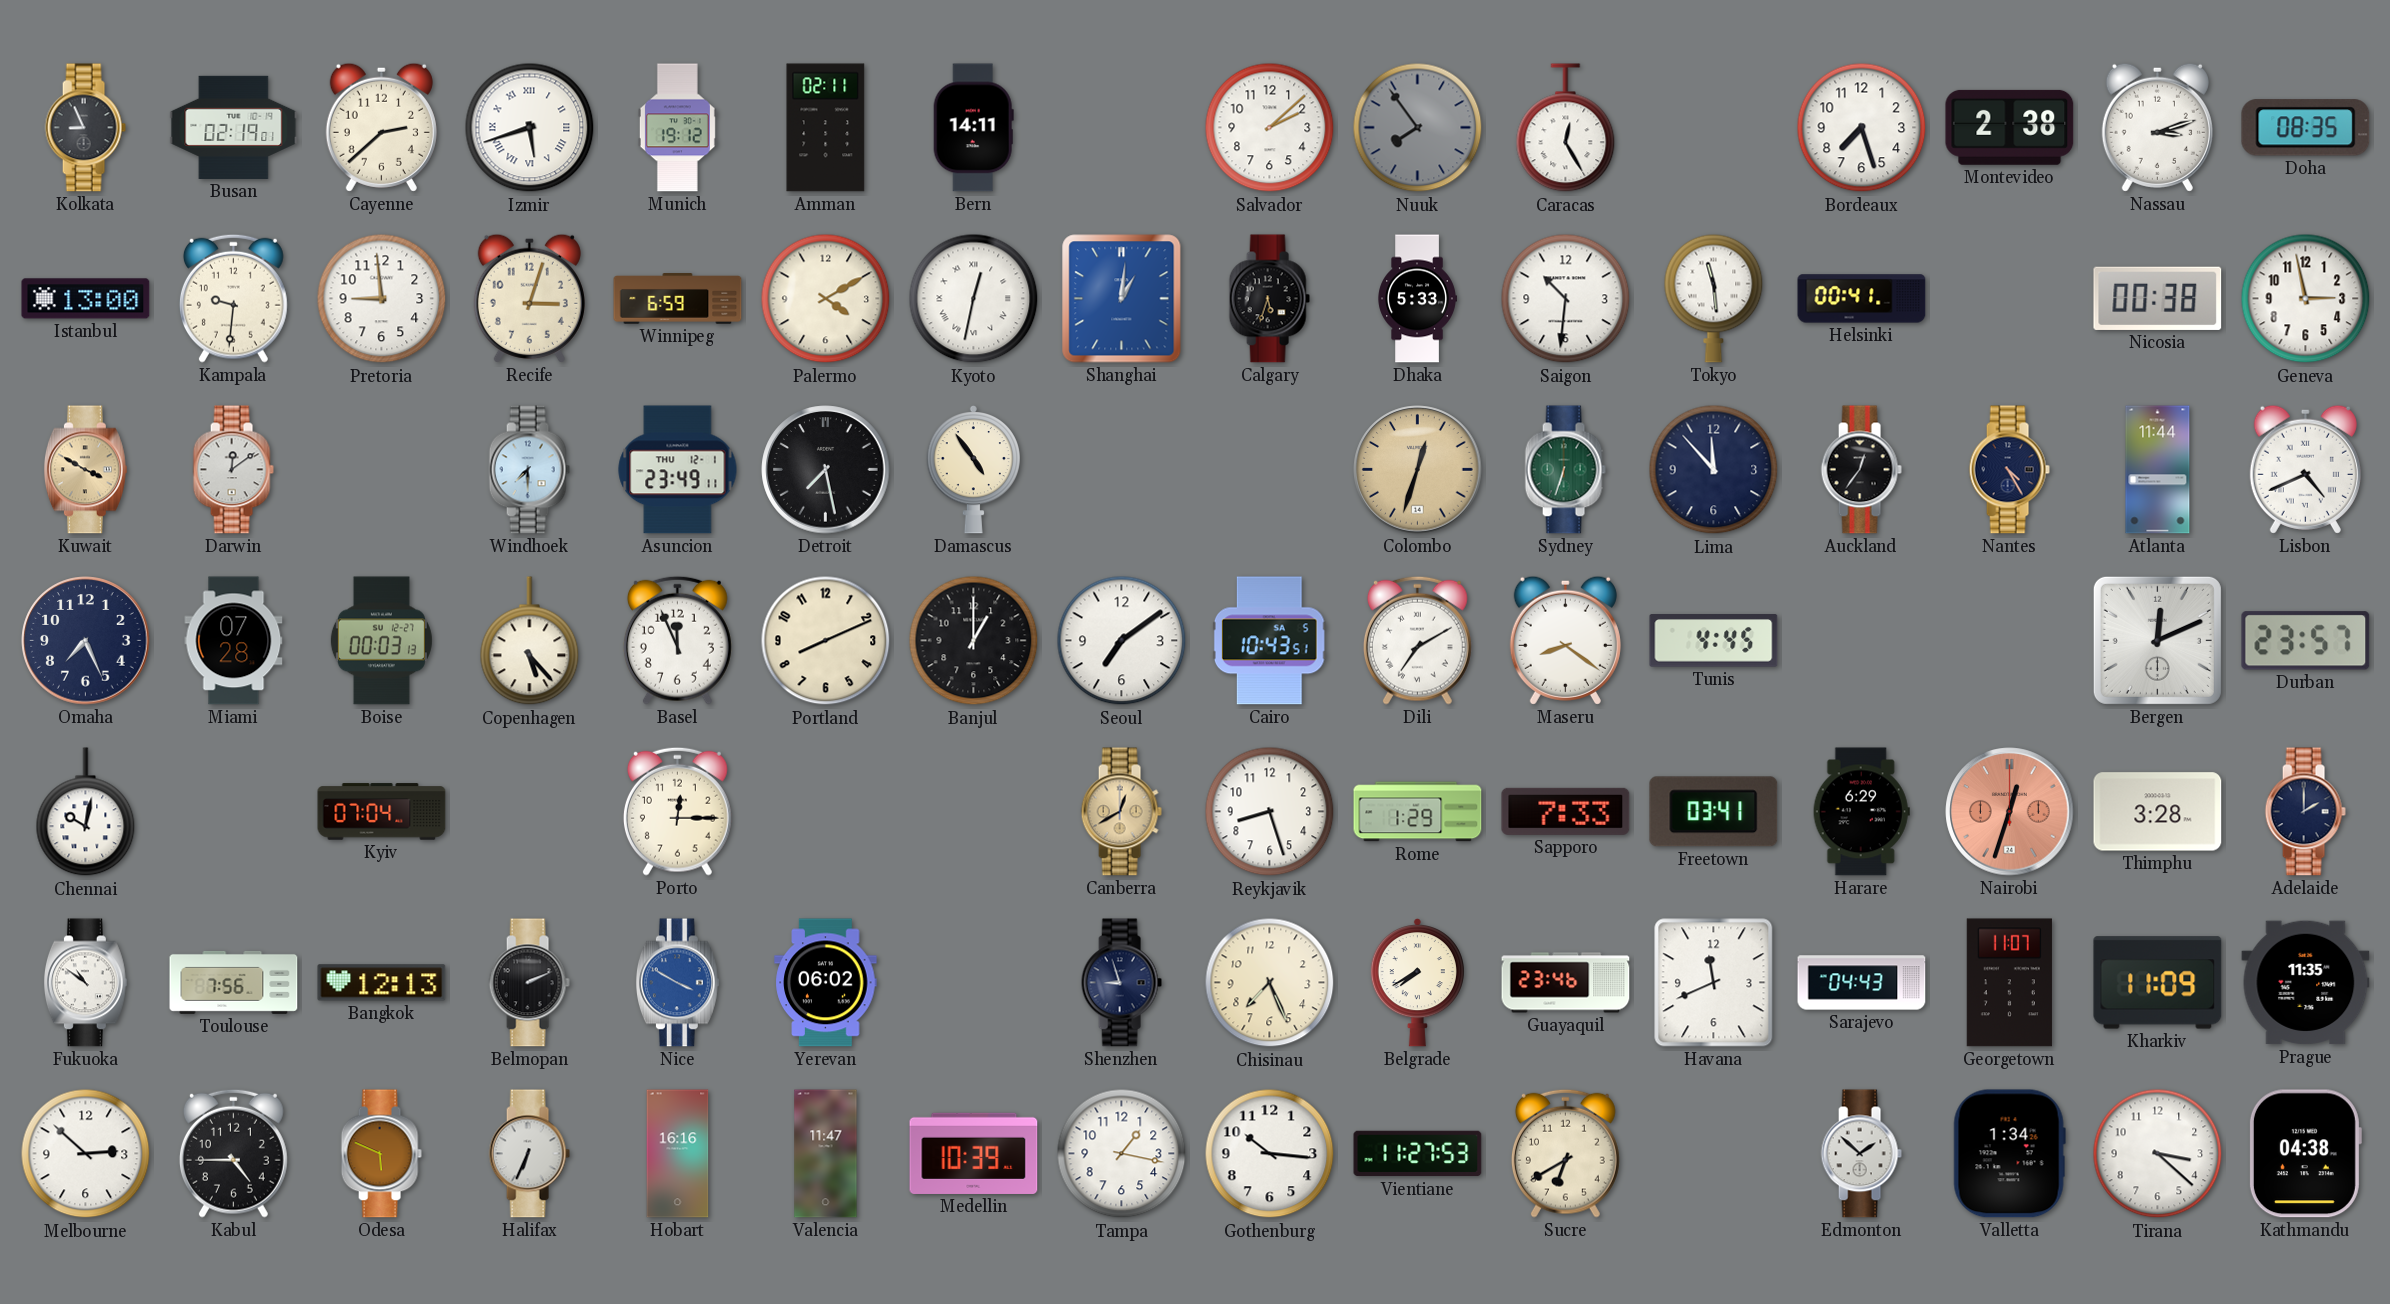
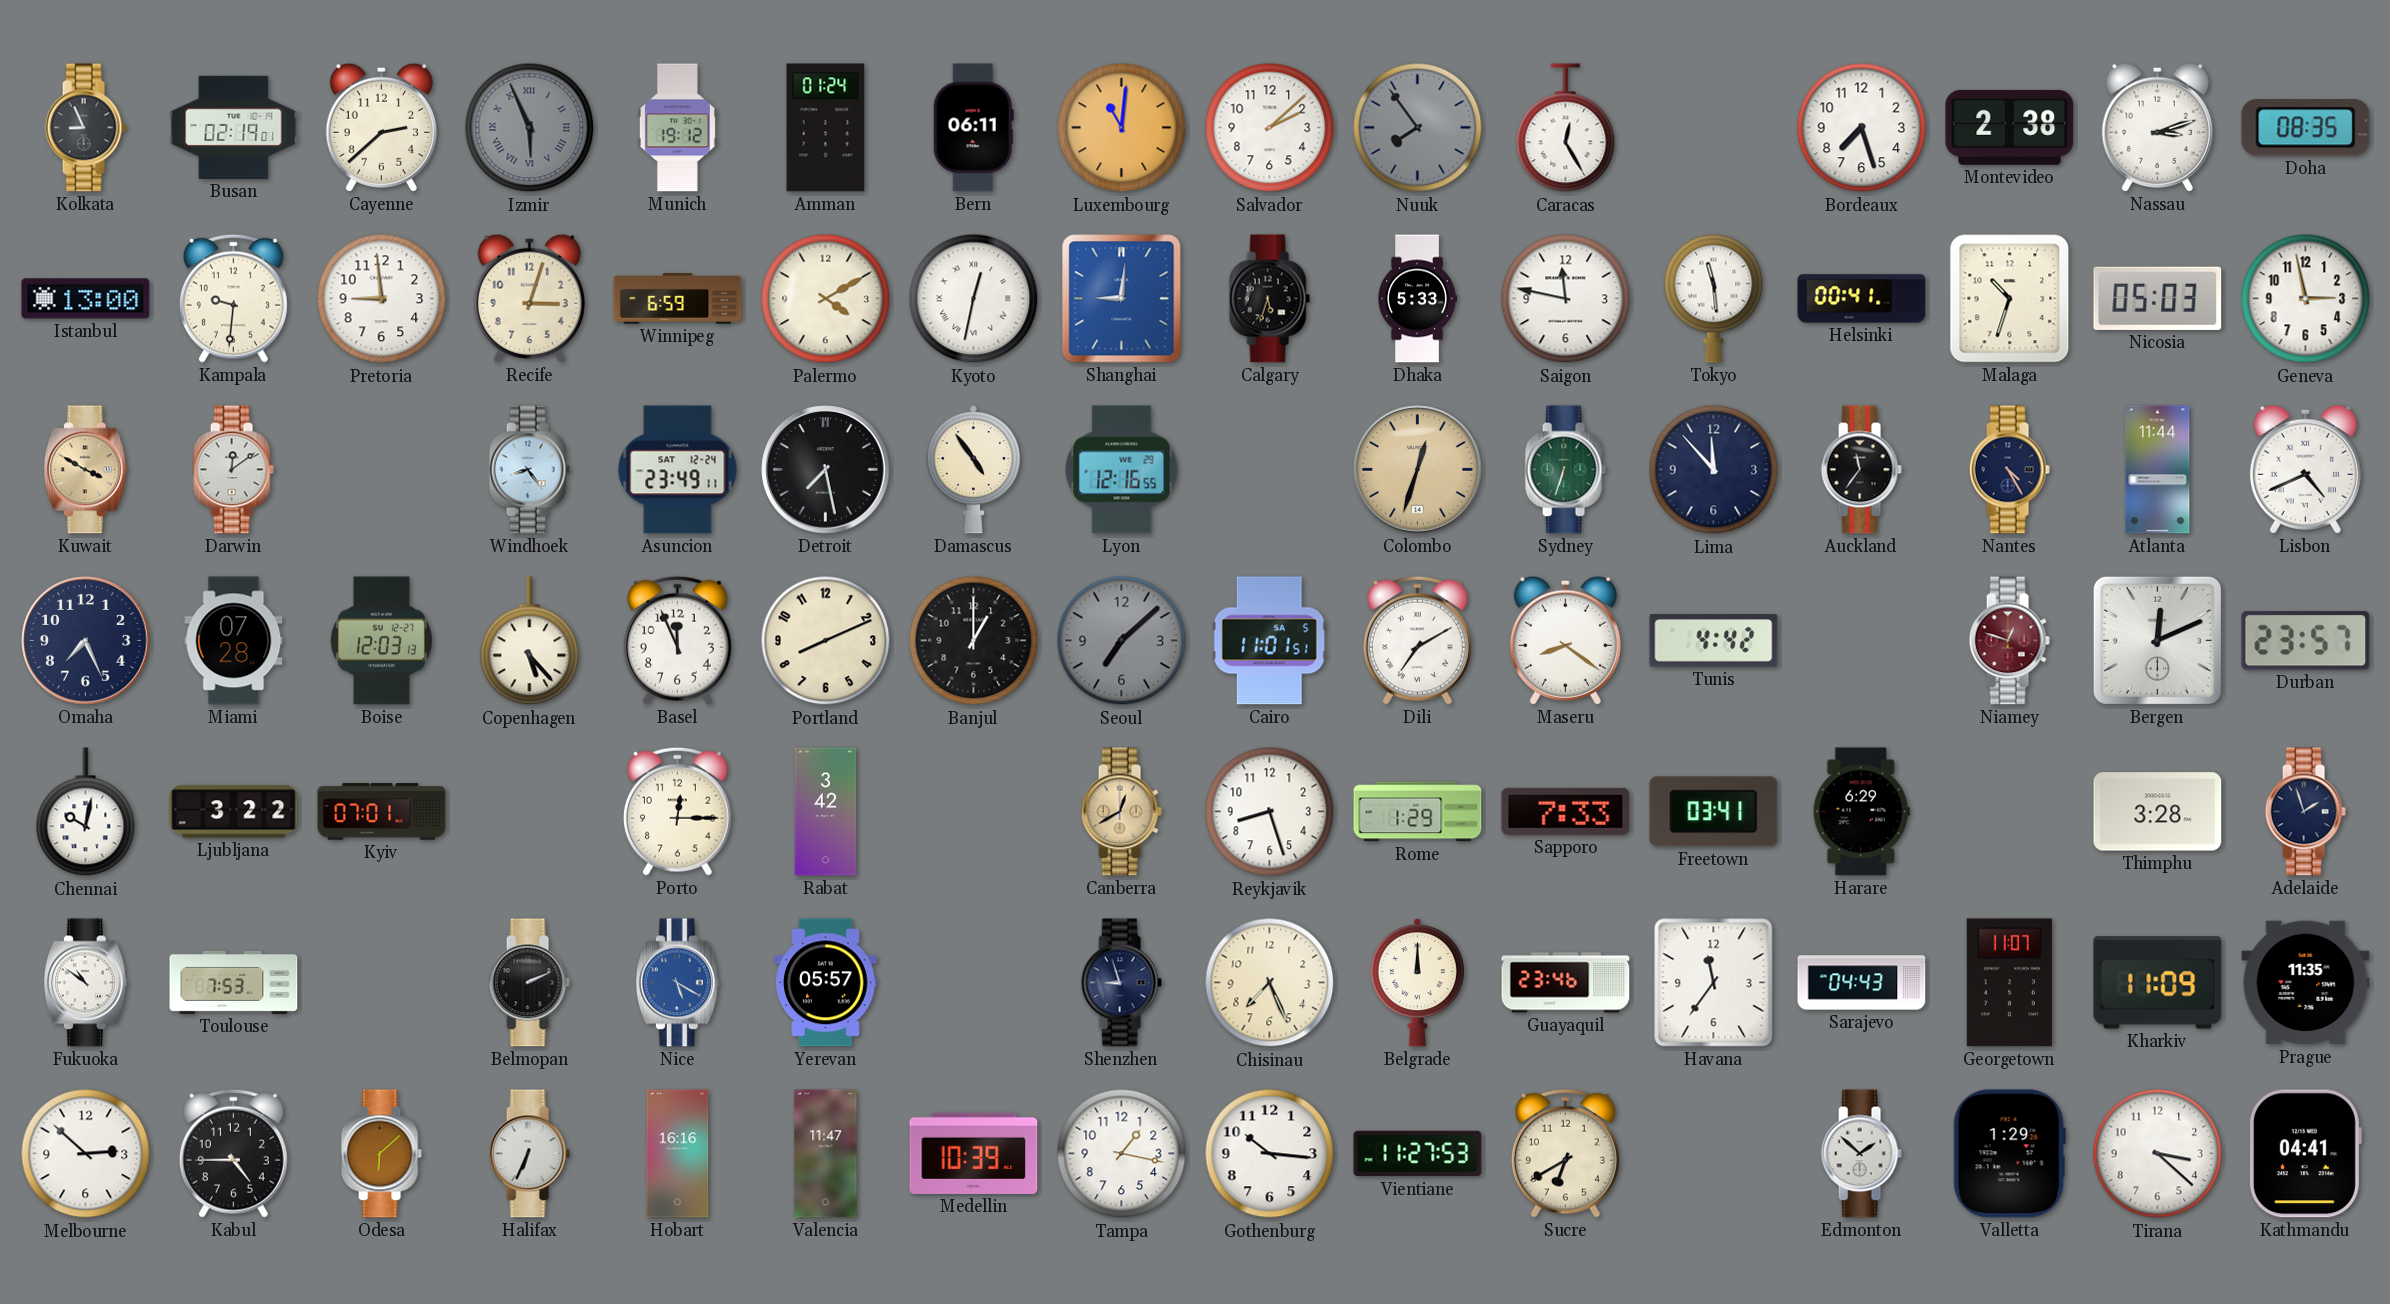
Izmir: 5:42 -> 5:56 (530, 128)
Izmir dial: white -> grey (530, 128)
Amman: 02:11 -> 01:24 (826, 128)
Bern: 14:11 -> 06:11 (973, 128)
Luxembourg: none -> 11:01 (1122, 128)
Shanghai: 1:01 -> 9:01 (1122, 299)
Saigon: 10:31 -> 11:47 (1566, 299)
Malaga: none -> 10:33 (2010, 299)
Nicosia: 00:38 -> 05:03 (2158, 298)
Windhoek: 7:30 -> 8:24 (529, 470)
Asuncion date: THU 12-1 -> SAT 12-24 (678, 470)
Lyon: none -> 12:16 (1122, 470)
Auckland: 12:36 -> 11:36 (1861, 470)
Boise: 00:03 -> 12:03 (381, 641)
Seoul: 7:09 -> 7:08 (1122, 641)
Seoul dial: white -> grey (1122, 641)
Cairo: 10:43 -> 11:01 (1269, 641)
Tunis: 4:45 -> 4:42 (1714, 641)
Niamey: none -> 12:48 (2009, 641)
Ljubljana: none -> 3:22 (234, 812)
Kyiv: 07:04 -> 07:01 (382, 812)
Rabat: none -> 3:42 (826, 812)
Nairobi: 12:33 -> none (2010, 812)
Adelaide: 2:00 -> 1:57 (2305, 812)
Toulouse: 7:56 -> 7:53 (234, 982)
Bangkok: 12:13 -> none (382, 983)
Nice: 3:50 -> 5:20 (677, 983)
Yerevan: 06:02 -> 05:57 (826, 983)
Belgrade: 7:40 -> 12:00 (1417, 983)
Havana: 11:41 -> 11:36 (1714, 983)
Odesa: 5:49 -> 6:08 (381, 1154)
Valletta: 1:34 -> 1:29 (2009, 1154)
Kathmandu: 04:38 -> 04:41 (2305, 1154)
